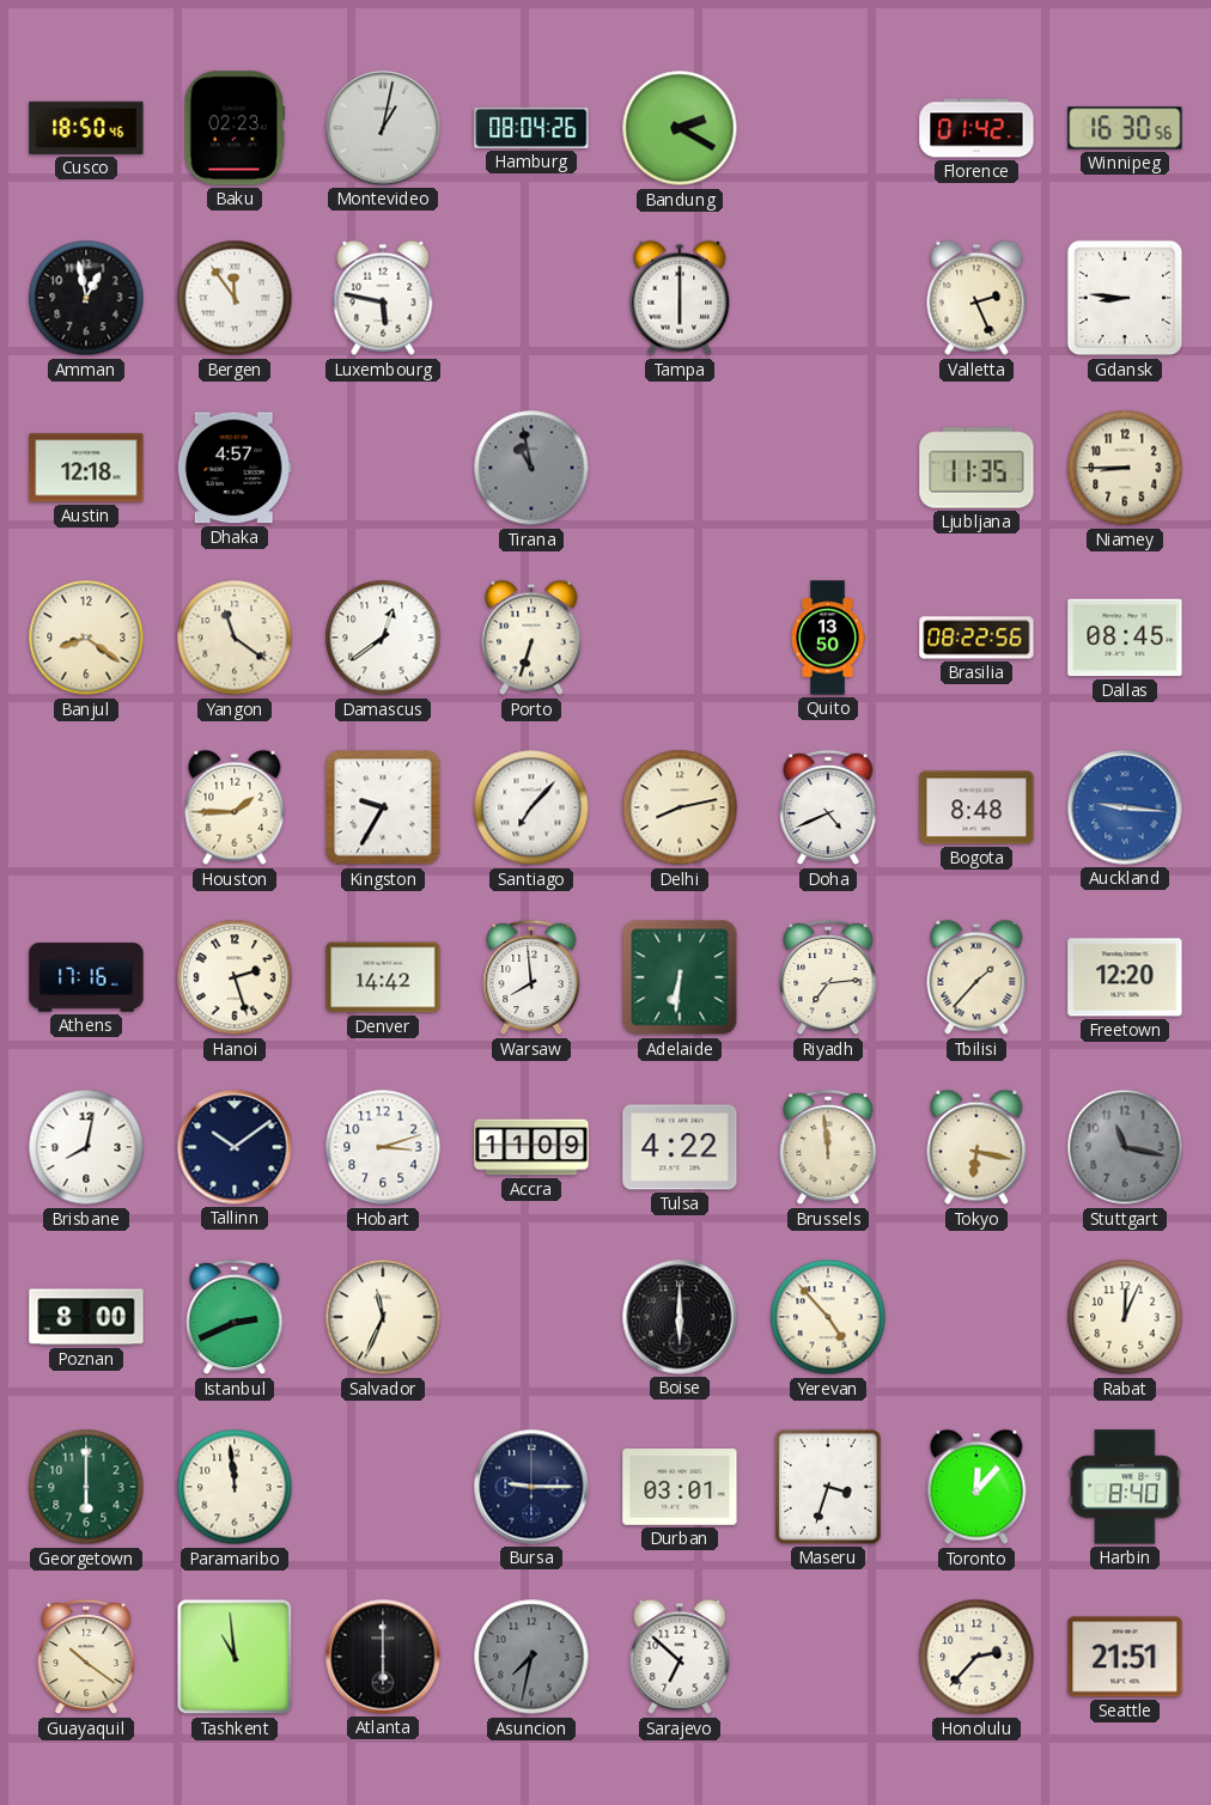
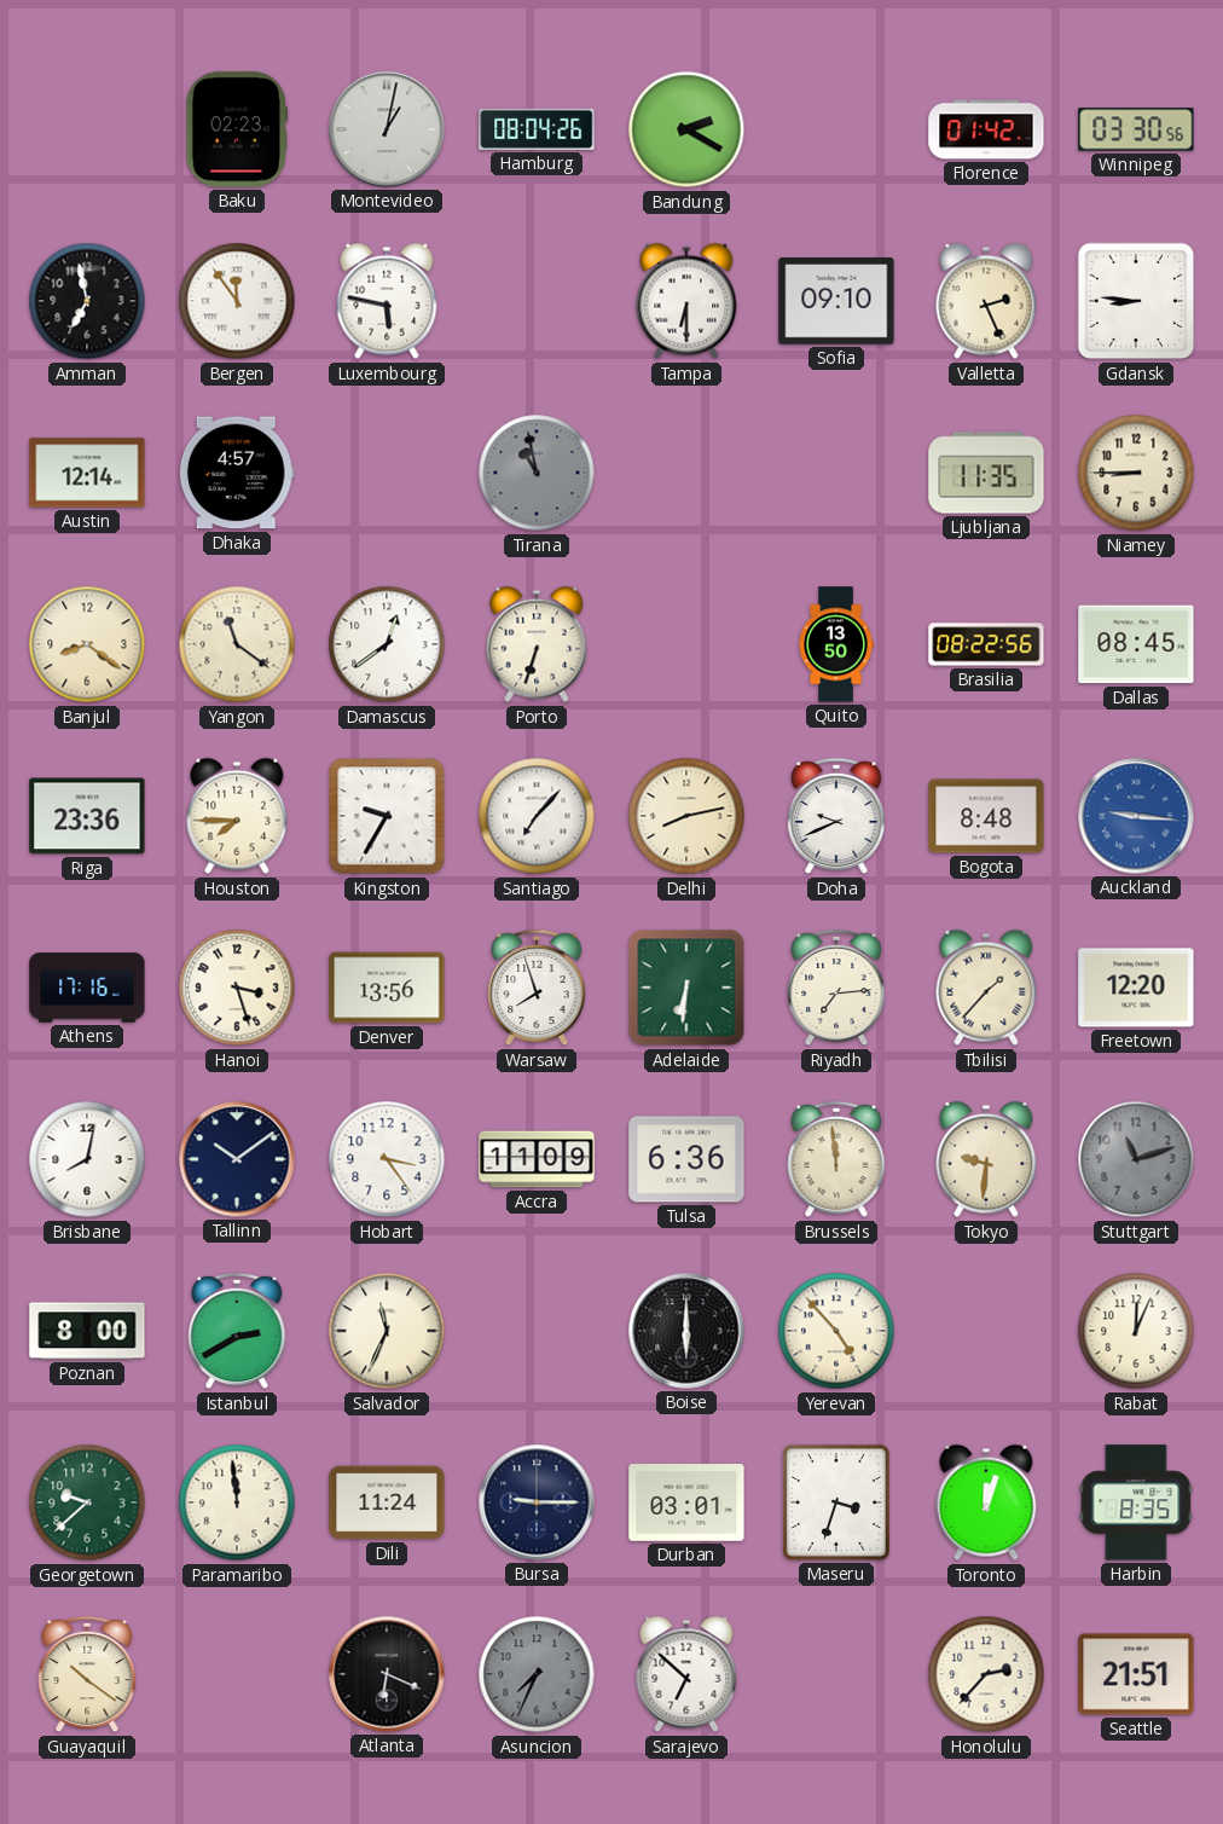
Cusco: 18:50 -> none (86, 128)
Winnipeg: 16:30 -> 03:30 (1136, 129)
Amman: 12:58 -> 6:58 (87, 301)
Tampa: 6:00 -> 6:30 (686, 301)
Sofia: none -> 09:10 (836, 301)
Austin: 12:18 -> 12:14 (87, 473)
Riga: none -> 23:36 (87, 816)
Houston: 1:45 -> 7:45 (237, 816)
Doha: 4:41 -> 9:41 (836, 816)
Hanoi: 2:27 -> 3:27 (237, 988)
Denver: 14:42 -> 13:56 (387, 988)
Warsaw: 7:59 -> 7:57 (537, 988)
Hobart: 3:12 -> 3:24 (387, 1159)
Tulsa: 4:22 -> 6:36 (686, 1159)
Tokyo: 6:17 -> 9:31 (986, 1159)
Stuttgart: 11:17 -> 11:12 (1136, 1159)
Istanbul: 2:41 -> 2:40 (237, 1331)
Georgetown: 6:00 -> 9:38 (87, 1502)
Dili: none -> 11:24 (387, 1502)
Toronto: 12:07 -> 12:03 (986, 1502)
Harbin: 8:40 -> 8:35 (1136, 1502)
Tashkent: 10:59 -> none (235, 1657)
Atlanta: 6:00 -> 6:19 (387, 1674)
Asuncion: 7:32 -> 7:34 (537, 1674)
